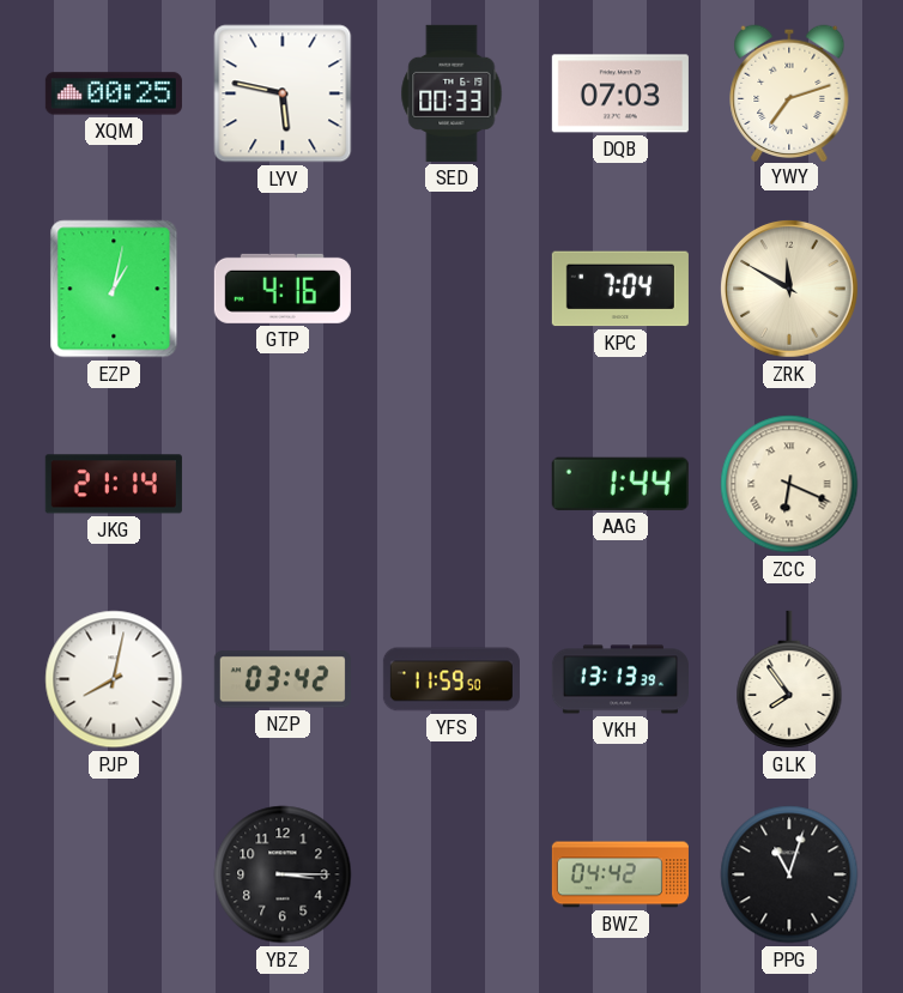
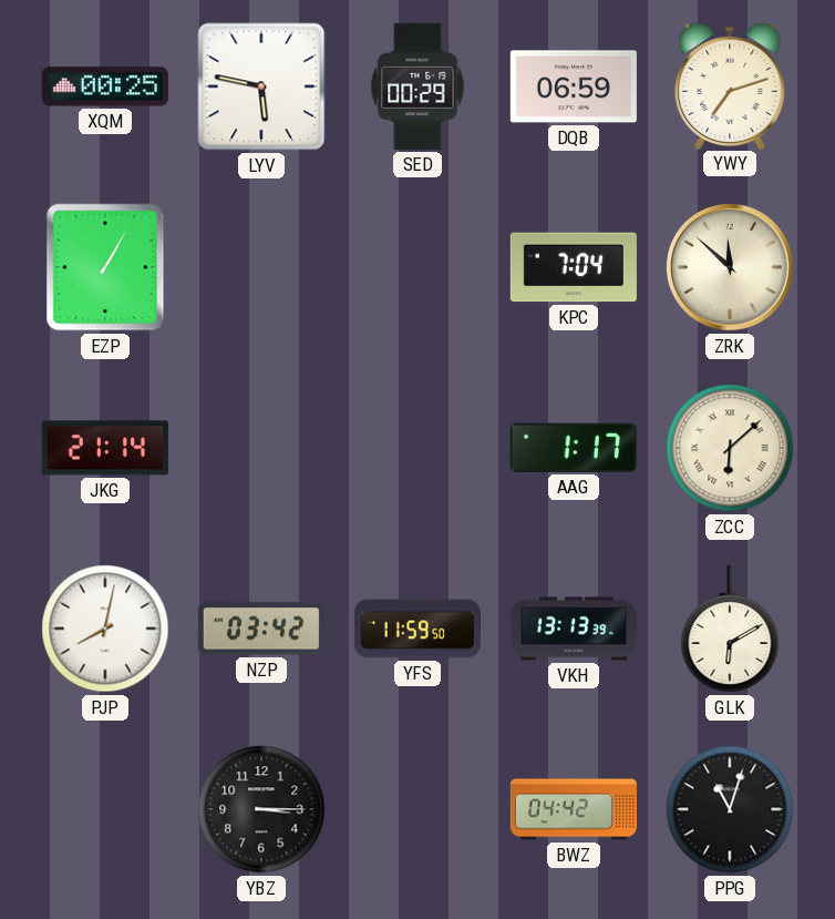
SED: 00:33 -> 00:29 (417, 86)
DQB: 07:03 -> 06:59 (574, 86)
EZP: 1:02 -> 1:05 (105, 267)
GTP: 4:16 -> none (283, 289)
ZRK: 11:50 -> 11:52 (730, 267)
AAG: 1:44 -> 1:17 (574, 448)
ZCC: 6:19 -> 6:08 (730, 448)
GLK: 7:54 -> 6:10 (730, 629)
